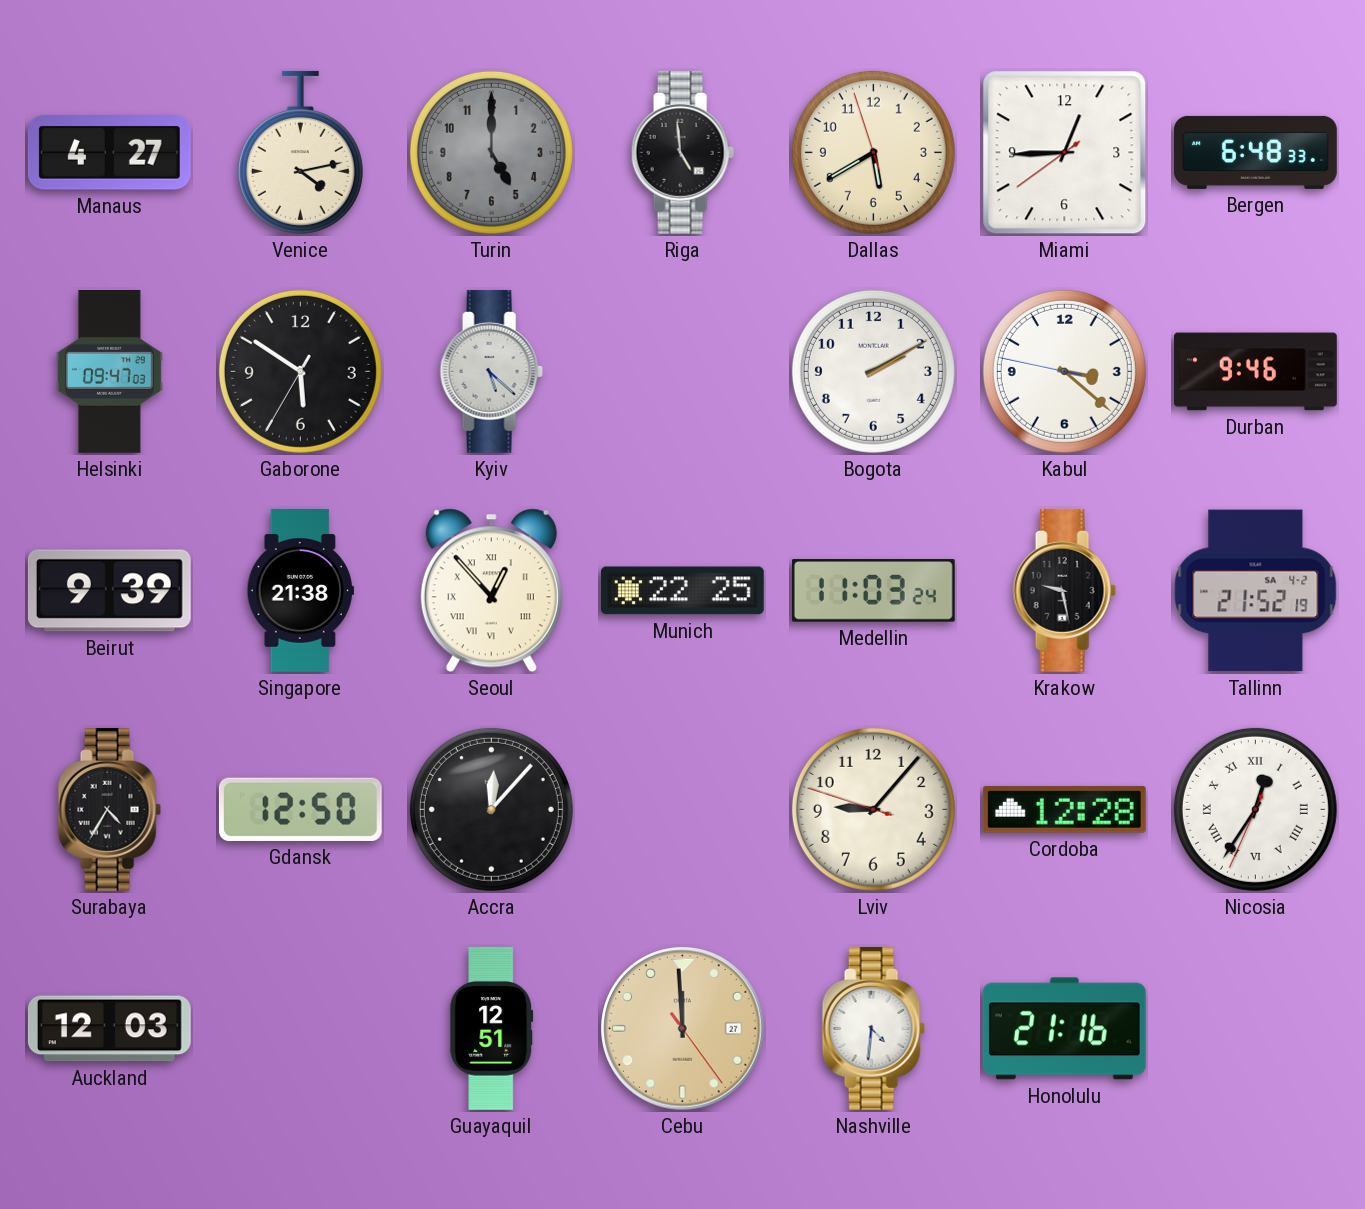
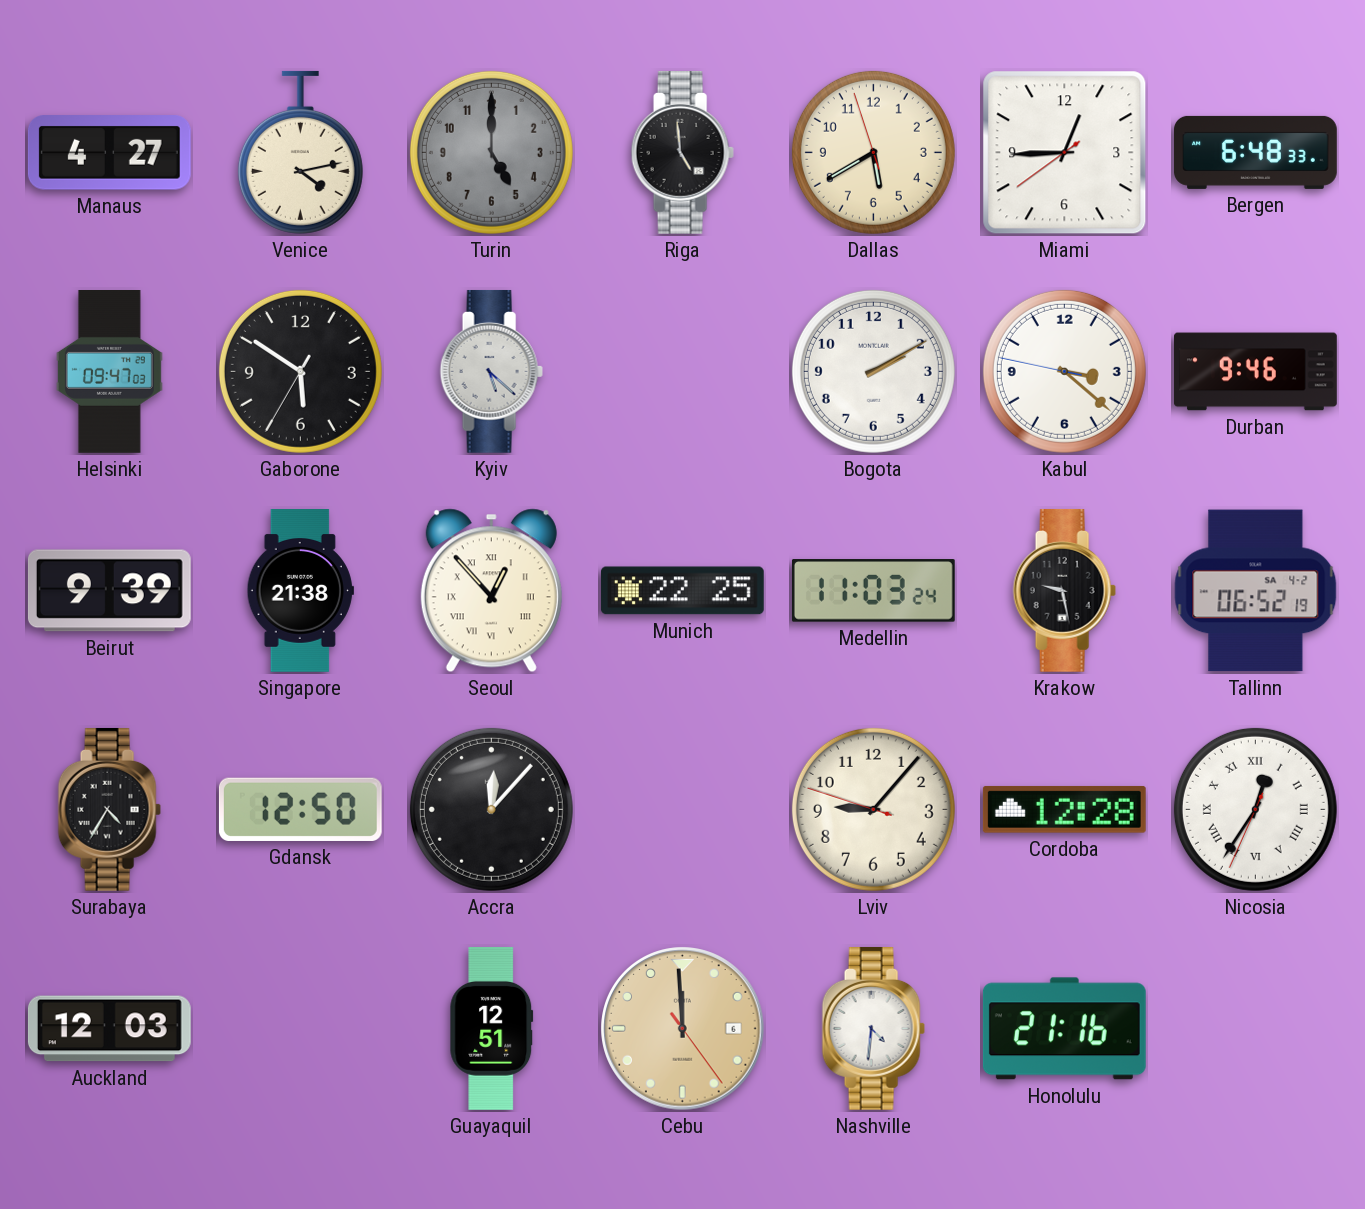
Tallinn: 21:52 -> 06:52 (1256, 591)
Cebu date: 27 -> 6 (683, 1029)
